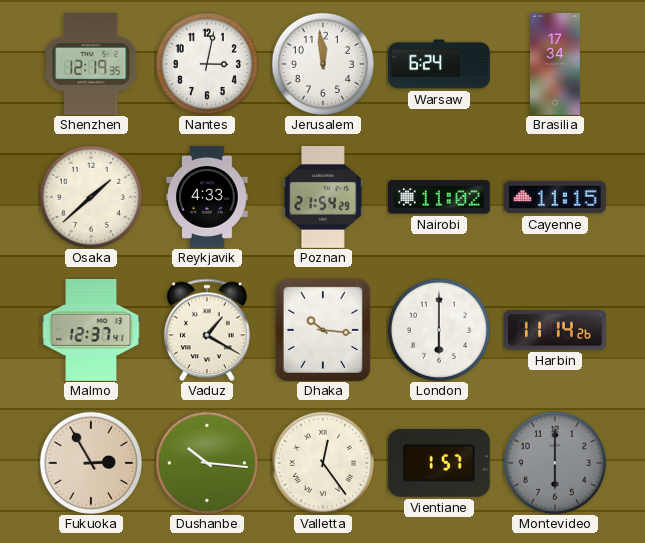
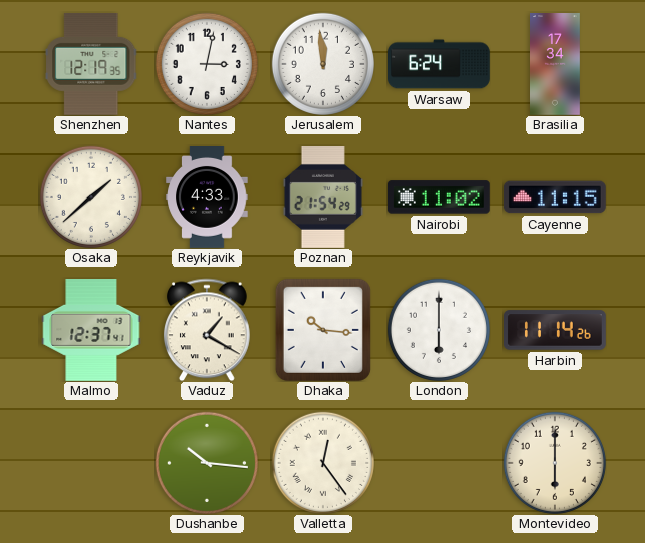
Fukuoka: 2:55 -> none (91, 463)
Vientiane: 1:57 -> none (439, 463)
Montevideo dial: grey -> cream (555, 463)
